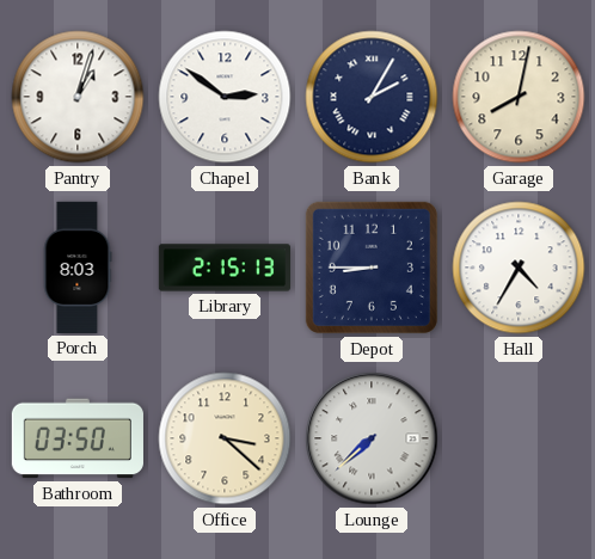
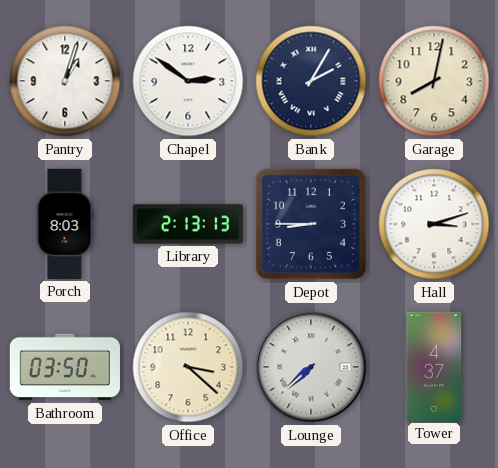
Library: 2:15 -> 2:13 (187, 224)
Hall: 4:35 -> 3:12 (434, 224)
Tower: none -> 4:37 (434, 366)
